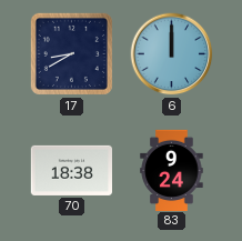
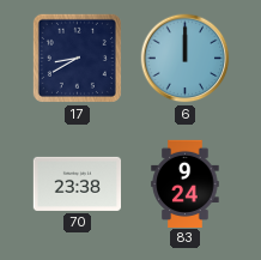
70: 18:38 -> 23:38 (77, 183)
